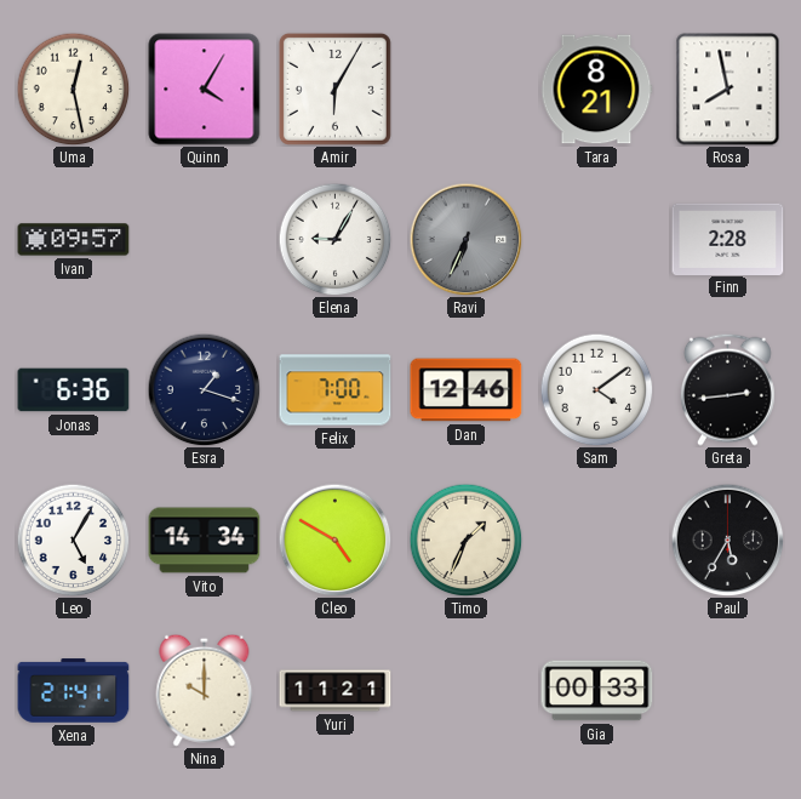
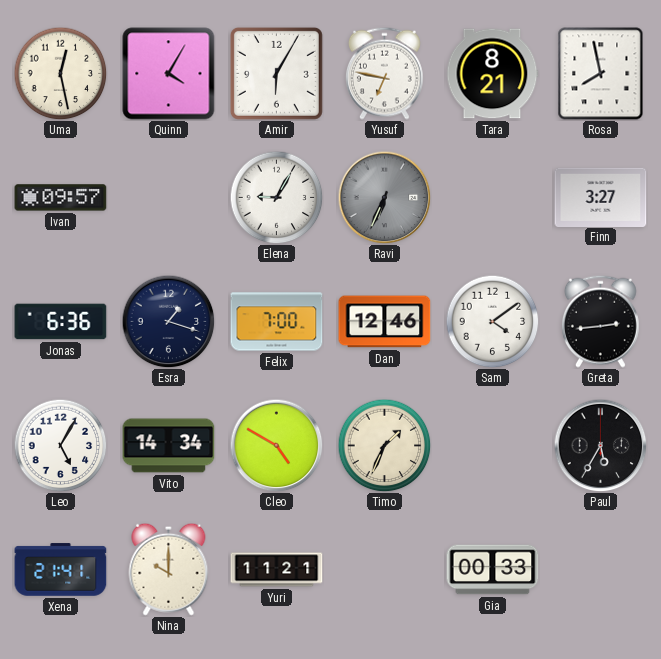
Yusuf: none -> 6:47 (384, 73)
Finn: 2:28 -> 3:27 (601, 197)
